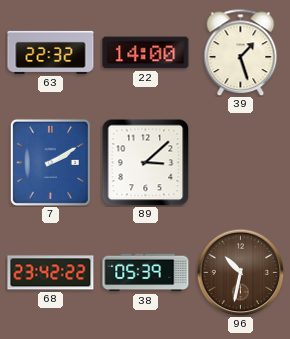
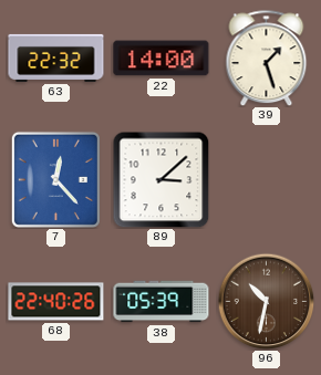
7: 2:10 -> 12:23 (55, 179)
68: 23:42 -> 22:40 (56, 302)
